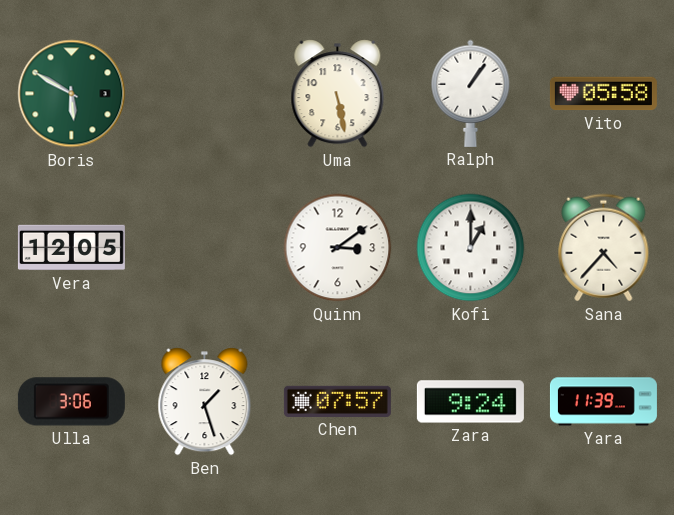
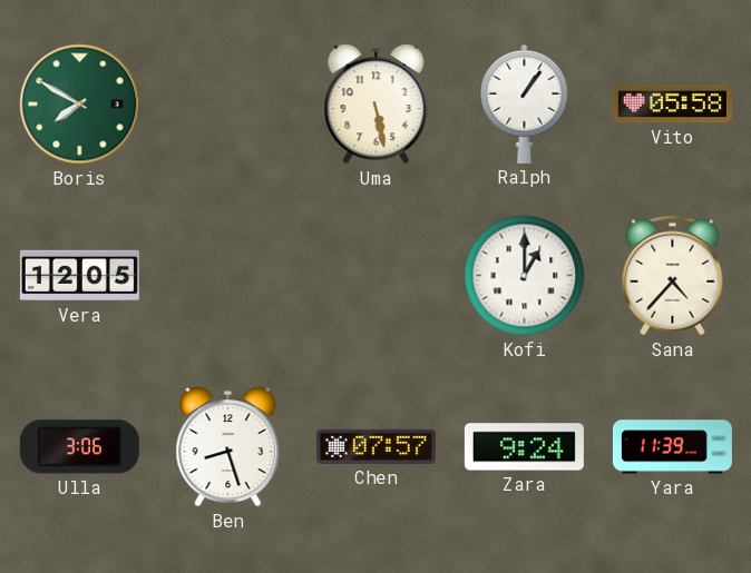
Boris: 5:50 -> 7:50 (80, 105)
Quinn: 3:09 -> none (338, 248)
Ben: 1:27 -> 8:27 (228, 447)
